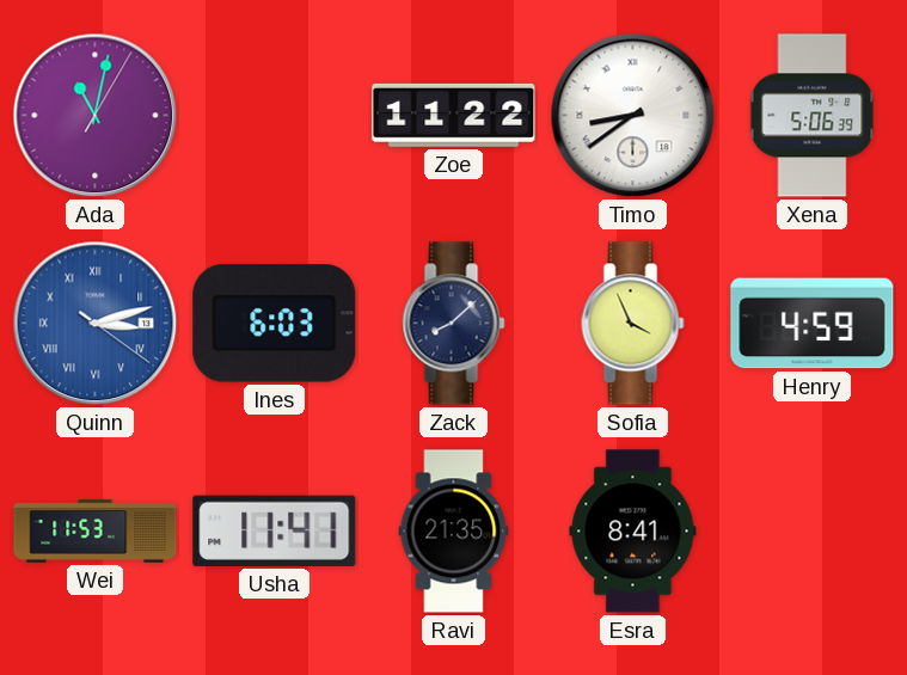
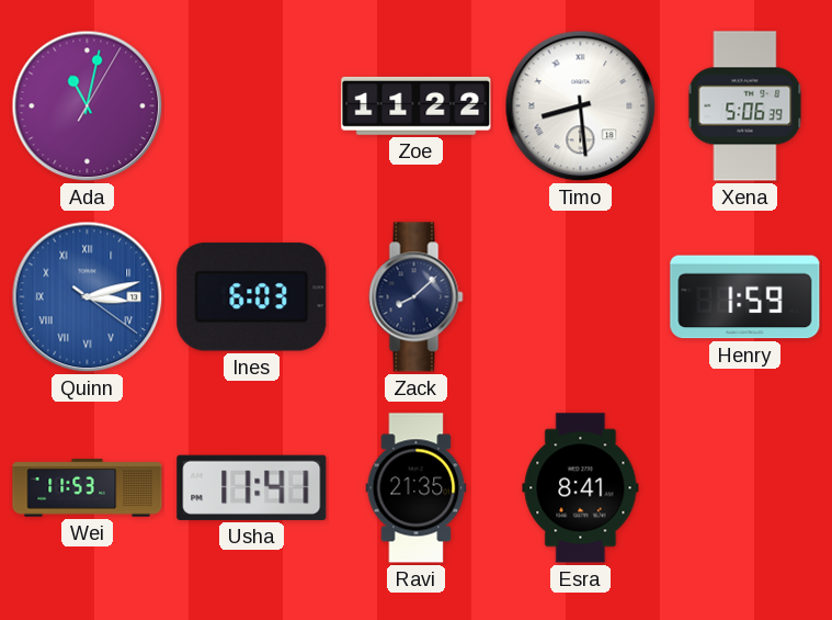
Timo: 8:39 -> 8:29 (581, 106)
Sofia: 3:56 -> none (633, 324)
Henry: 4:59 -> 1:59 (745, 297)
